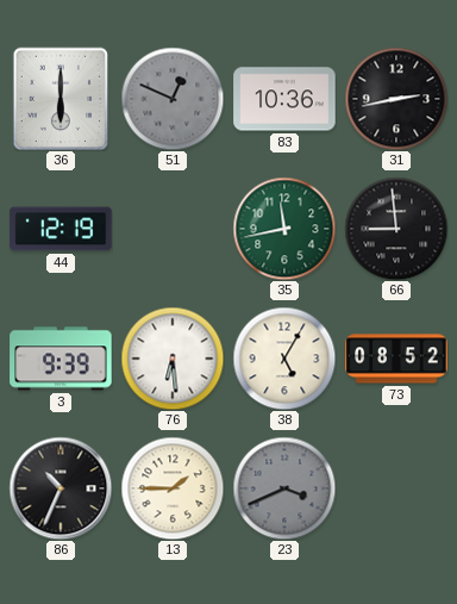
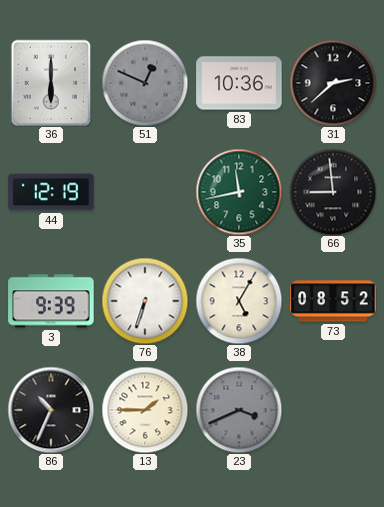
31: 2:43 -> 2:38 (333, 83)
76: 6:29 -> 6:33 (145, 301)
